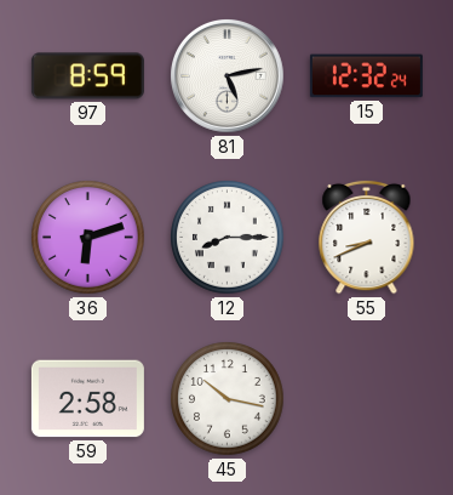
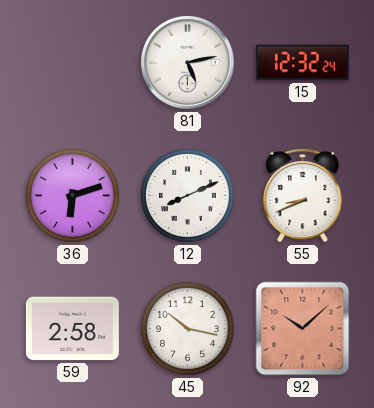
97: 8:59 -> none (87, 76)
12: 8:15 -> 8:11 (188, 196)
92: none -> 10:08 (303, 329)
